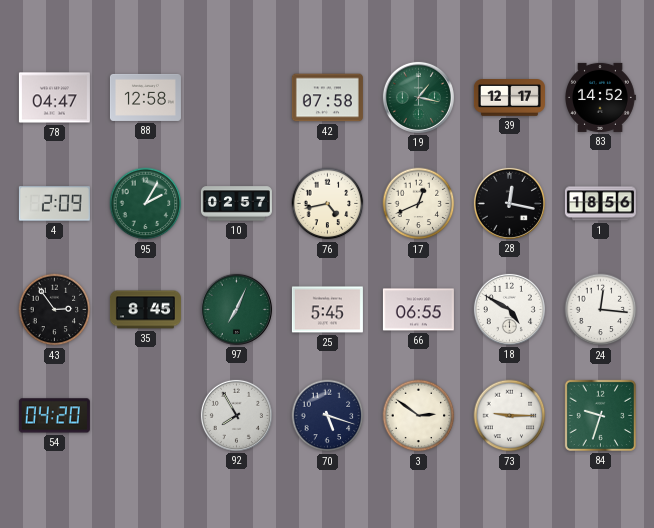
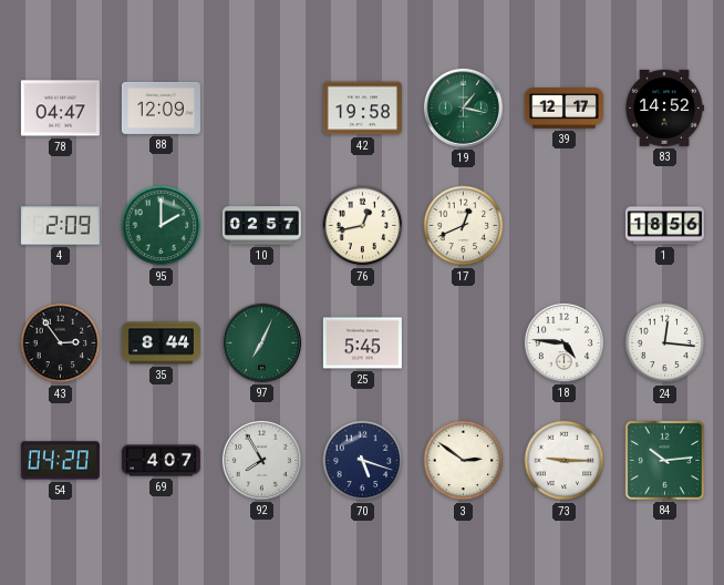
88: 12:58 -> 12:09 (161, 107)
42: 07:58 -> 19:58 (362, 109)
95: 2:05 -> 2:00 (162, 226)
76: 4:43 -> 12:43 (363, 226)
28: 12:17 -> none (509, 203)
35: 8:45 -> 8:44 (161, 343)
66: 06:55 -> none (418, 310)
18: 4:50 -> 4:46 (563, 342)
69: none -> 4:07 (161, 461)
84: 9:33 -> 10:14 (664, 460)
